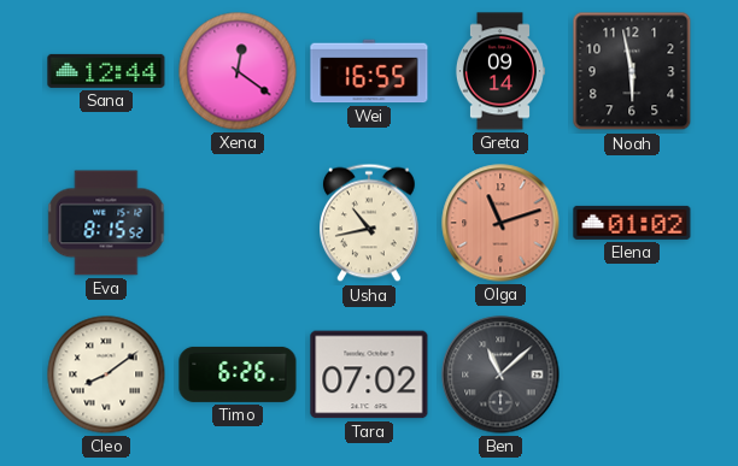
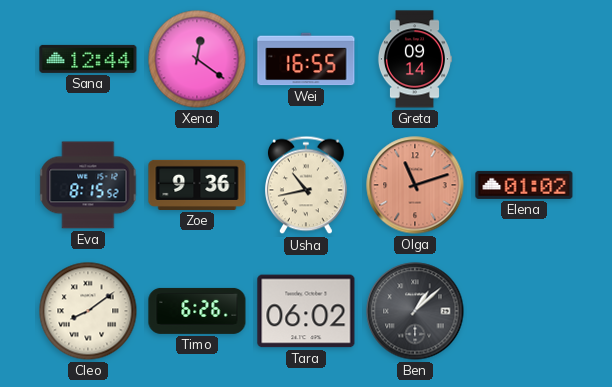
Noah: 5:58 -> none (632, 71)
Zoe: none -> 9:36 (197, 185)
Tara: 07:02 -> 06:02 (306, 311)
Ben: 11:08 -> 1:08 (415, 311)
